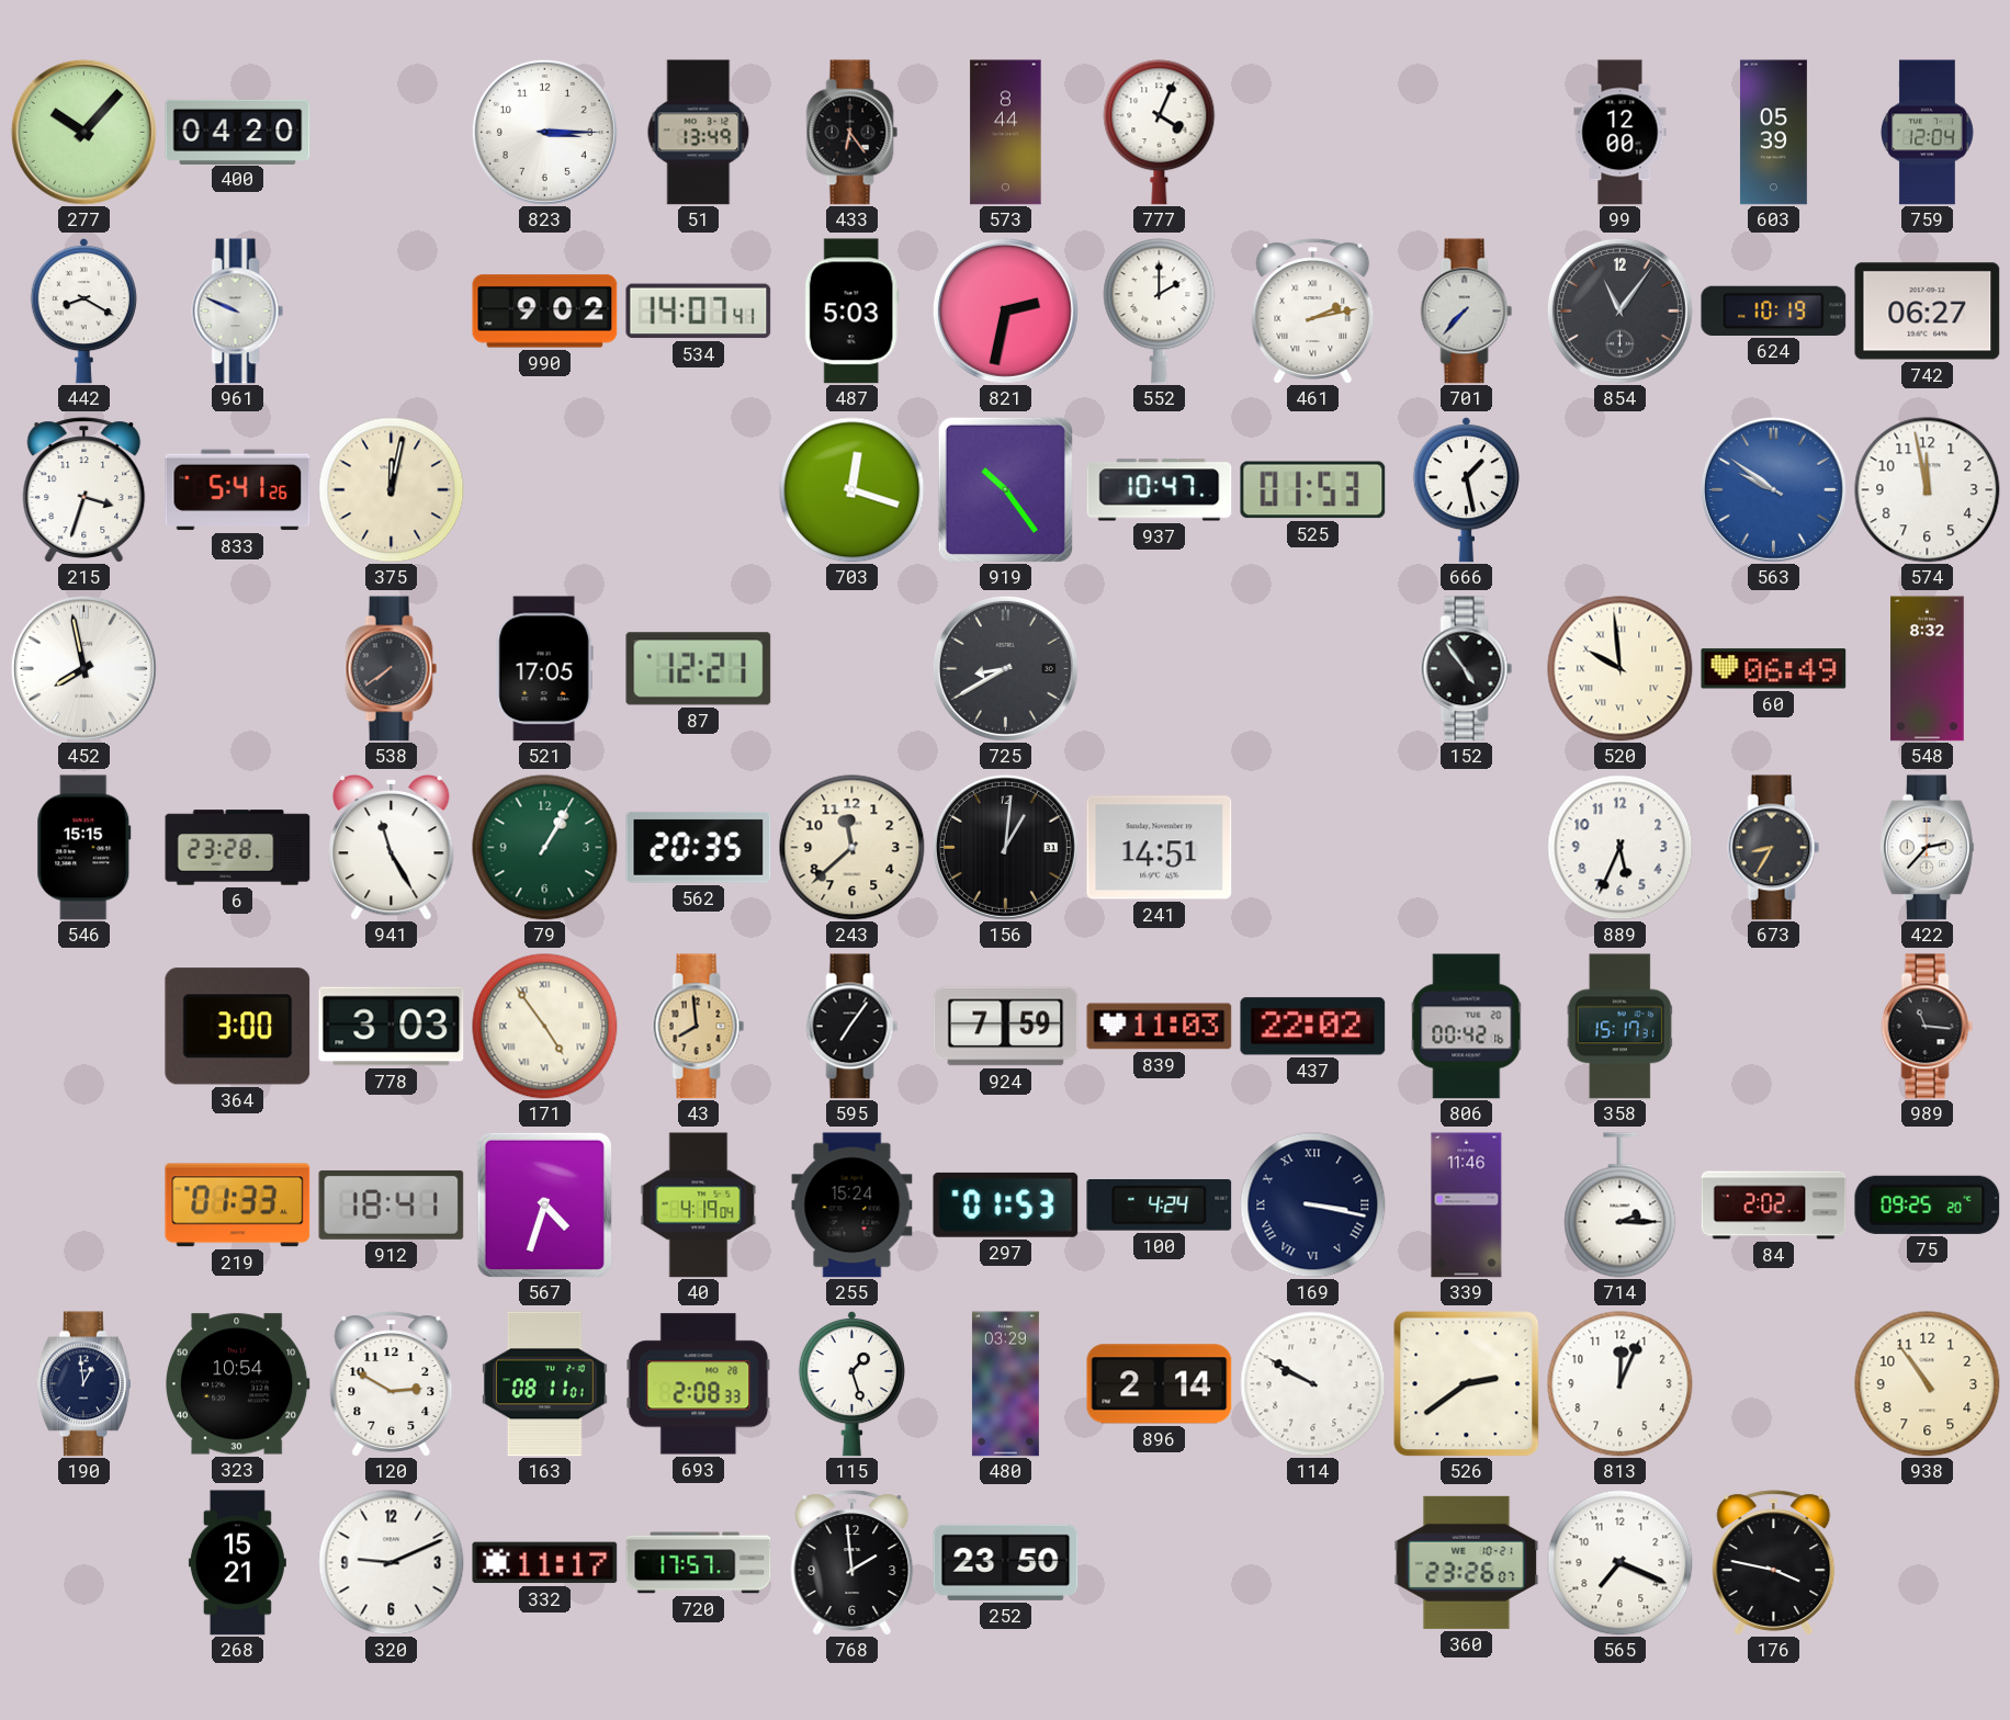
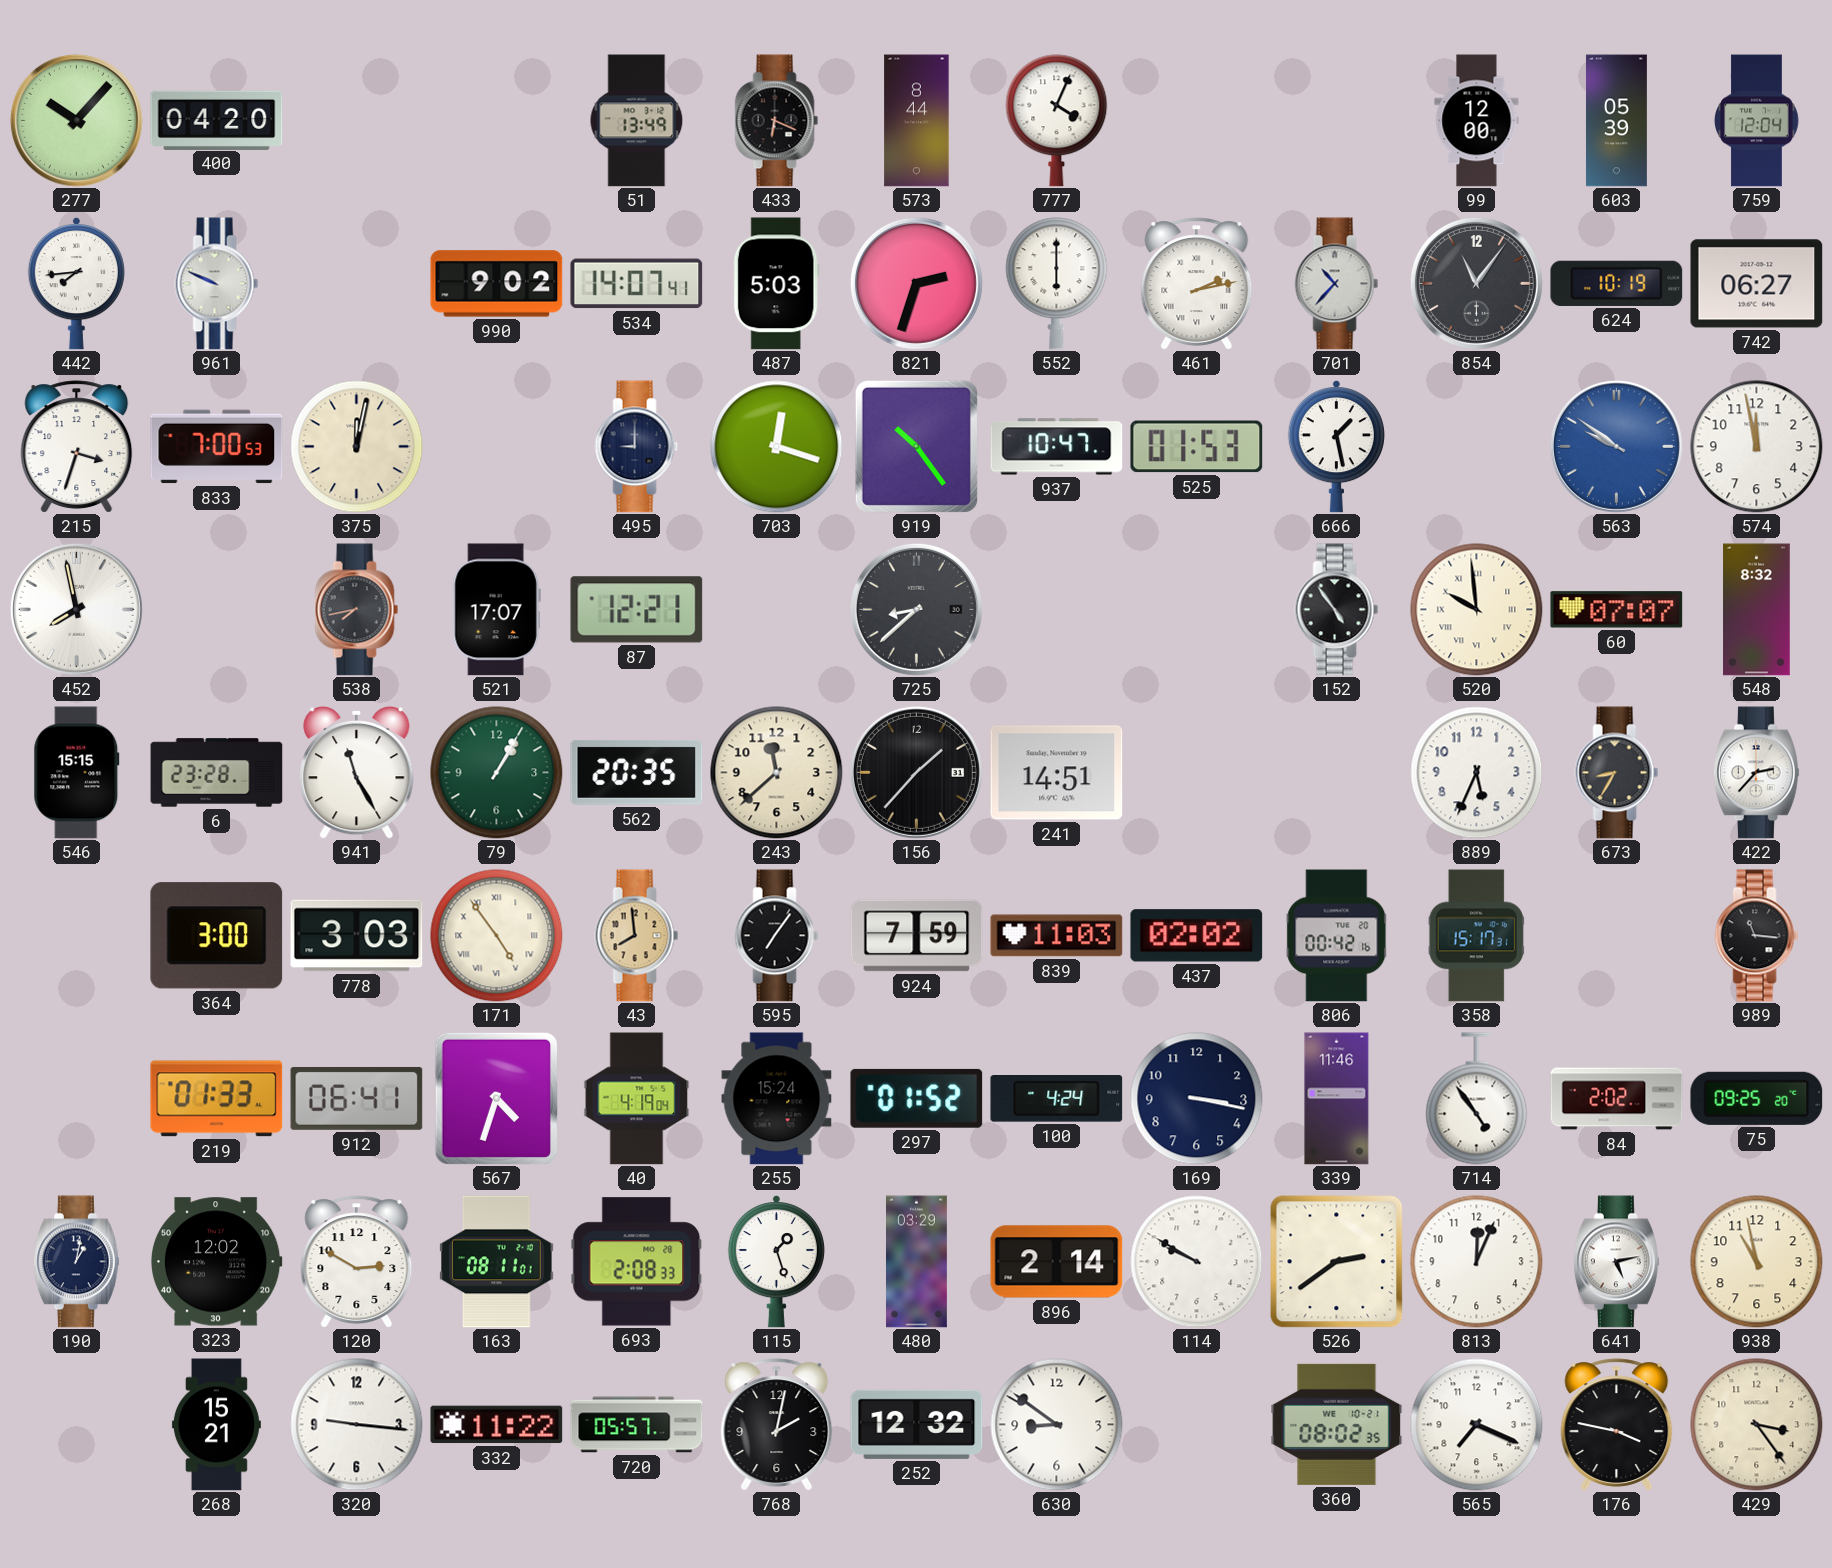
823: 3:15 -> none (544, 132)
433: 6:24 -> 6:19 (777, 121)
442: 8:20 -> 7:44 (76, 283)
821: 2:32 -> 2:33 (916, 283)
552: 2:00 -> 6:00 (1057, 284)
701: 7:37 -> 10:37 (1337, 284)
833: 5:41 -> 7:00 (217, 447)
495: none -> 9:00 (637, 447)
538: 7:39 -> 7:43 (357, 610)
521: 17:05 -> 17:07 (496, 610)
725: 8:40 -> 8:38 (916, 609)
60: 06:49 -> 07:07 (1617, 610)
156: 1:01 -> 1:37 (916, 772)
437: 22:02 -> 02:02 (1197, 936)
912: 18:41 -> 06:41 (357, 1098)
297: 01:53 -> 01:52 (917, 1098)
169 numerals: Roman -> Arabic (1197, 1099)
714: 2:15 -> 4:54 (1477, 1099)
190: 12:59 -> 1:02 (76, 1262)
323: 10:54 -> 12:02 (216, 1262)
641: none -> 5:13 (1616, 1262)
938: 10:54 -> 10:58 (1757, 1262)
320: 9:11 -> 9:16 (357, 1425)
332: 11:17 -> 11:22 (497, 1425)
720: 17:57 -> 05:57 (637, 1425)
768: 1:59 -> 2:02 (777, 1425)
252: 23:50 -> 12:32 (917, 1424)
630: none -> 8:51 (1057, 1425)
360: 23:26 -> 08:02 (1337, 1424)
429: none -> 3:24 (1757, 1425)
